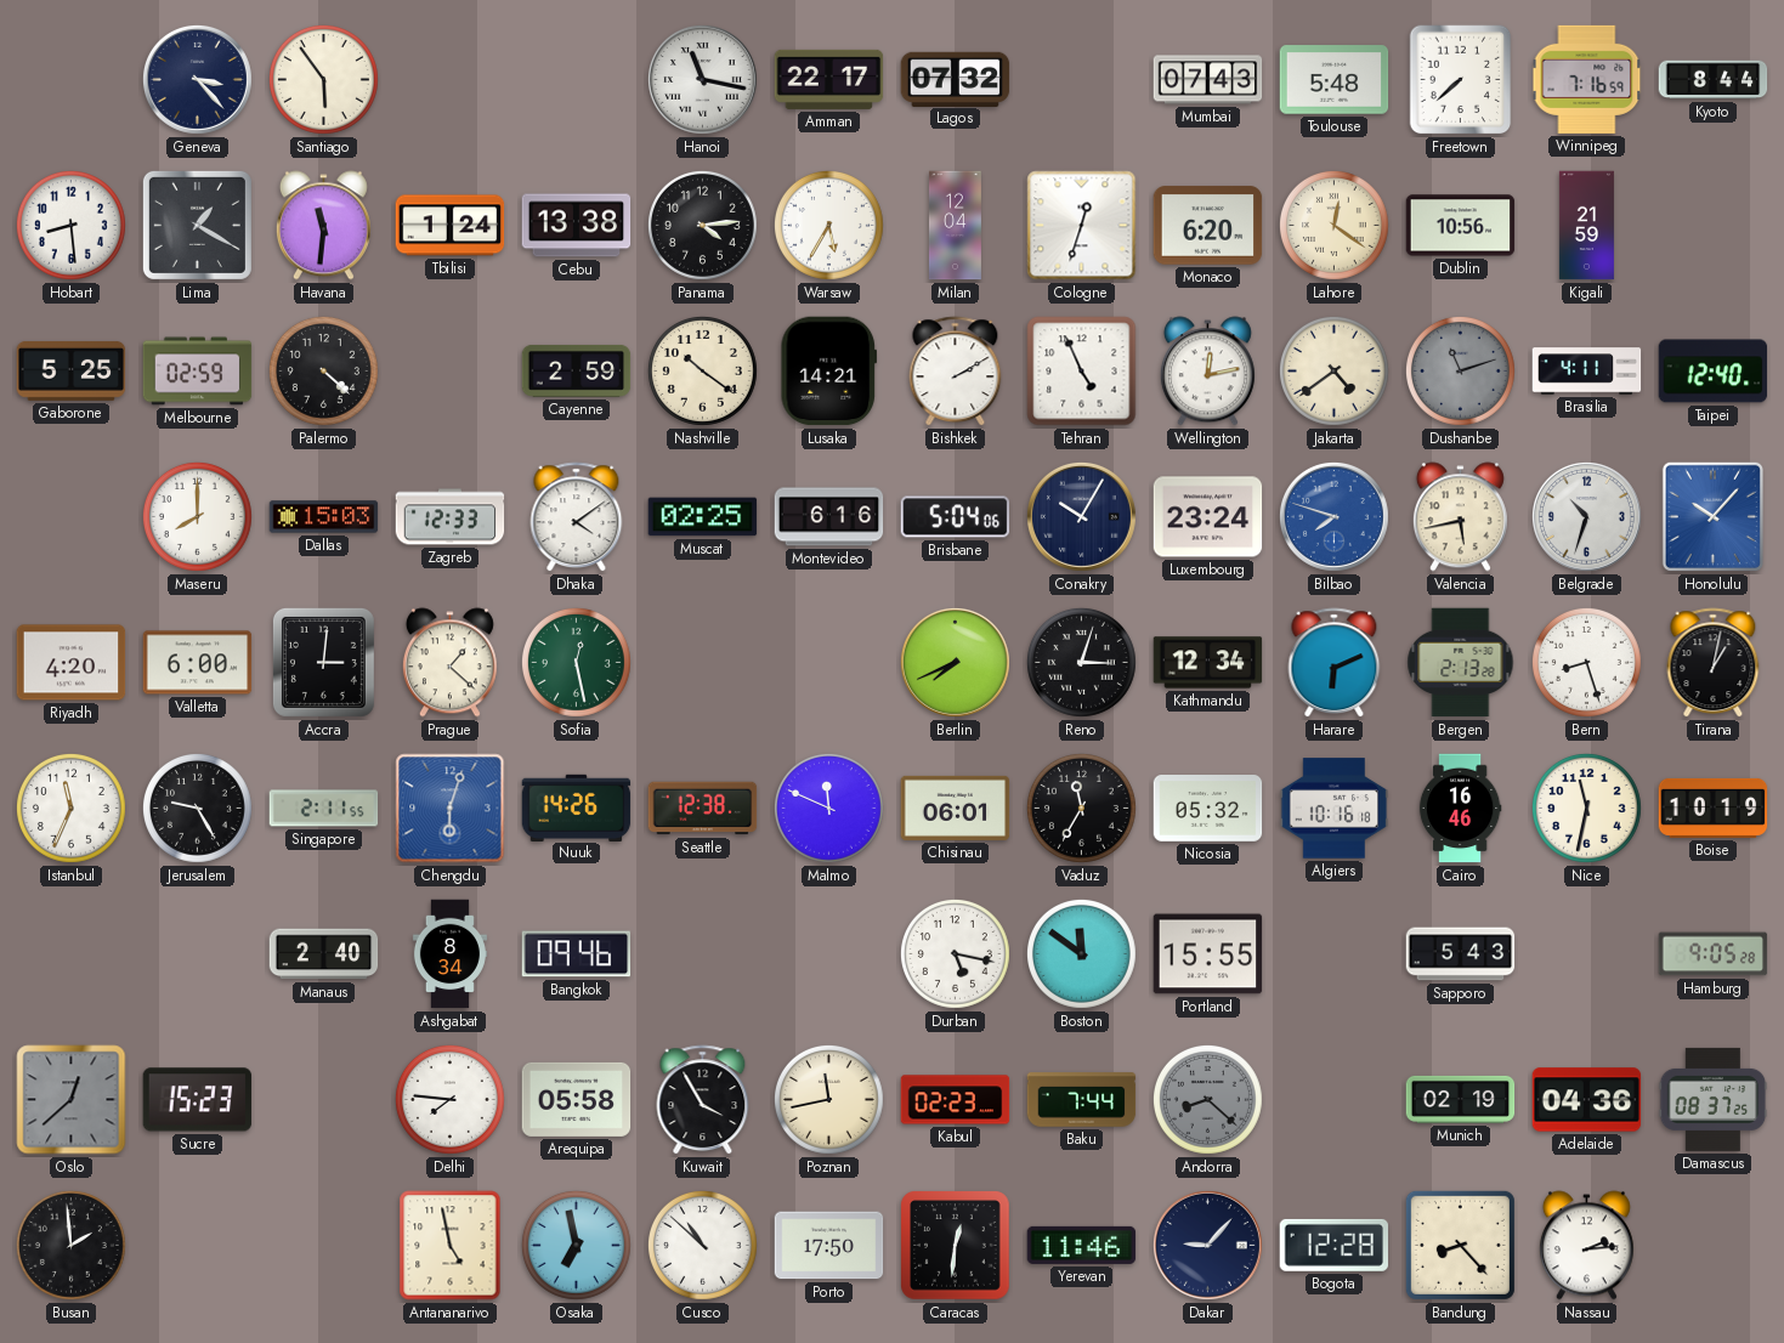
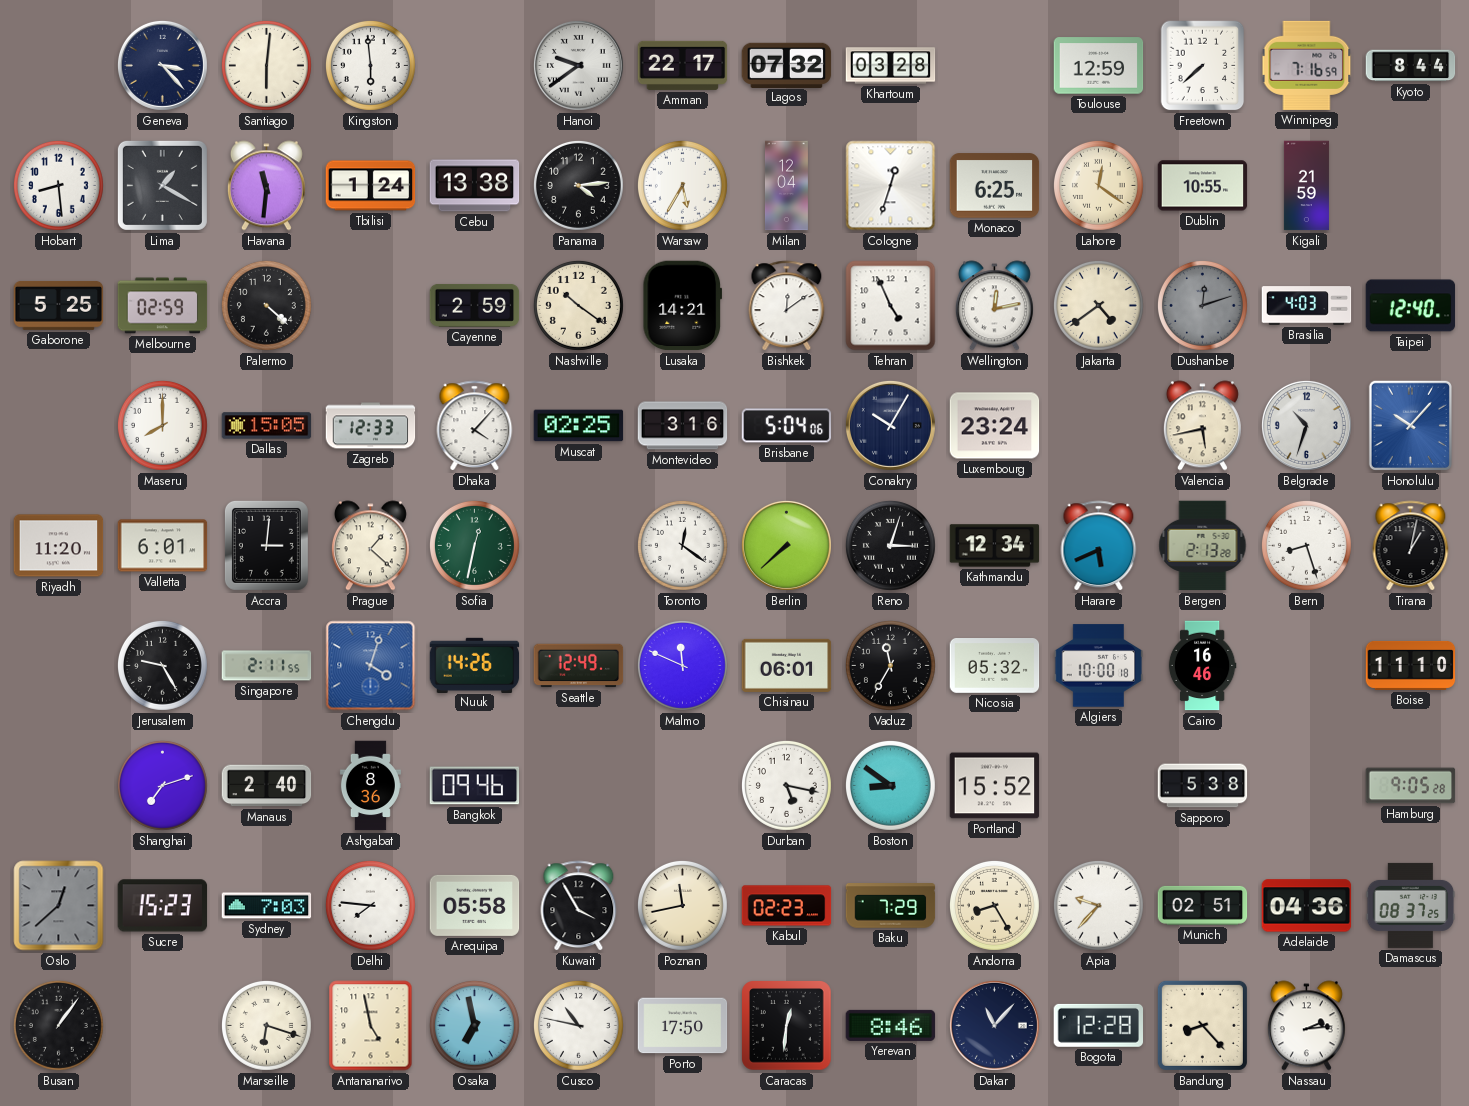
Santiago: 5:54 -> 6:01 (266, 65)
Kingston: none -> 5:59 (370, 65)
Hanoi: 11:17 -> 9:39 (578, 65)
Khartoum: none -> 03:28 (891, 66)
Mumbai: 07:43 -> none (1208, 80)
Toulouse: 5:48 -> 12:59 (1099, 66)
Monaco: 6:20 -> 6:25 (995, 186)
Dublin: 10:56 -> 10:55 (1203, 186)
Bishkek: 2:10 -> 12:09 (787, 306)
Dushanbe: 11:12 -> 12:12 (1202, 305)
Brasilia: 4:11 -> 4:03 (1307, 306)
Dallas: 15:03 -> 15:05 (267, 426)
Dhaka: 4:09 -> 4:07 (475, 426)
Montevideo: 6:16 -> 3:16 (683, 426)
Bilbao: 7:48 -> none (1333, 516)
Riyadh: 4:20 -> 11:20 (59, 546)
Valletta: 6:00 -> 6:01 (163, 546)
Sofia: 12:28 -> 12:32 (474, 545)
Toronto: none -> 12:21 (682, 545)
Berlin: 7:41 -> 7:38 (786, 545)
Harare: 6:11 -> 5:41 (1099, 546)
Istanbul: 11:34 -> none (70, 807)
Chengdu: 6:03 -> 4:03 (371, 666)
Seattle: 12:38 -> 12:49 (579, 666)
Algiers: 10:16 -> 10:00 (1099, 666)
Nice: 11:32 -> none (1586, 807)
Boise: 10:19 -> 11:10 (1411, 665)
Shanghai: none -> 7:12 (162, 785)
Ashgabat: 8:34 -> 8:36 (370, 786)
Boston: 11:51 -> 8:51 (890, 785)
Portland: 15:55 -> 15:52 (995, 786)
Sapporo: 5:43 -> 5:38 (1203, 786)
Sydney: none -> 7:03 (267, 906)
Baku: 7:44 -> 7:29 (891, 906)
Andorra: 8:22 -> 8:25 (994, 905)
Andorra dial: grey -> cream (994, 905)
Apia: none -> 9:37 (1098, 905)
Munich: 02:19 -> 02:51 (1203, 905)
Busan: 1:59 -> 1:06 (58, 1025)
Marseille: none -> 6:18 (266, 1025)
Cusco: 10:52 -> 10:47 (578, 1025)
Yerevan: 11:46 -> 8:46 (891, 1025)
Dakar: 9:07 -> 11:07 (994, 1025)
